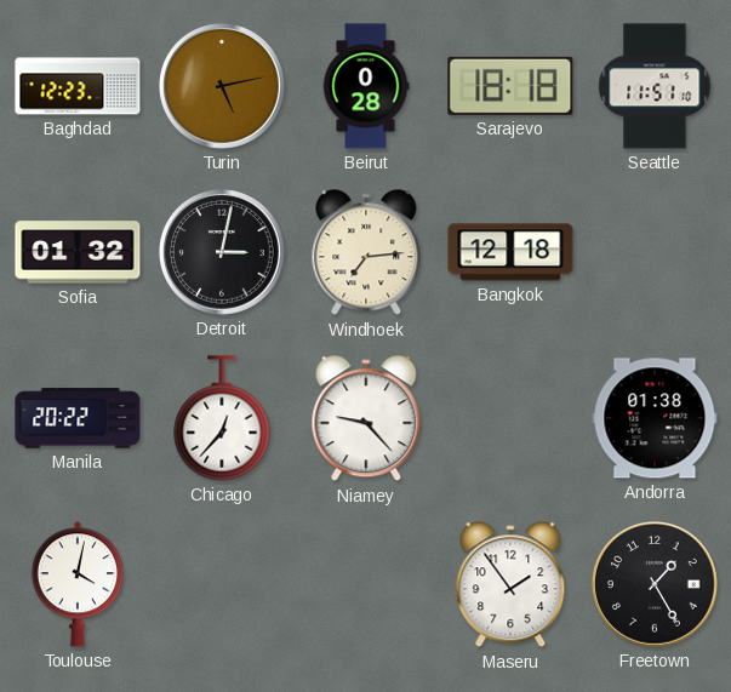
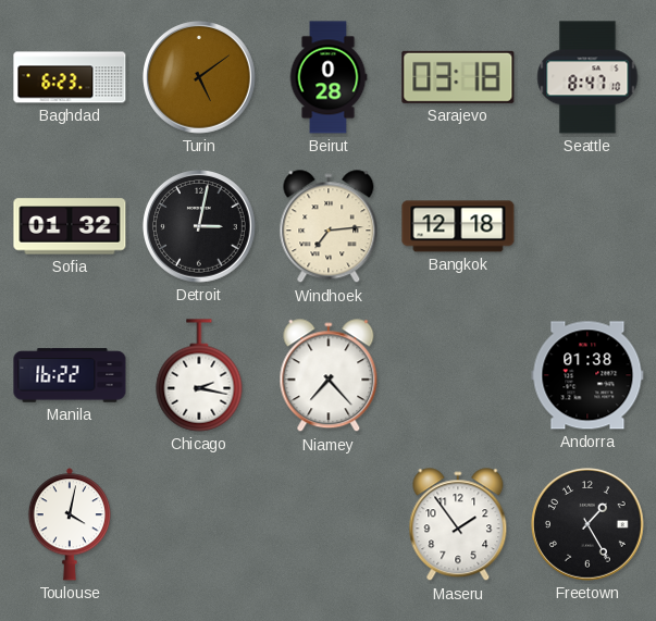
Baghdad: 12:23 -> 6:23 (70, 77)
Turin: 5:13 -> 5:09 (200, 78)
Sarajevo: 18:18 -> 03:18 (458, 77)
Seattle: 11:51 -> 8:47 (587, 77)
Manila: 20:22 -> 16:22 (70, 375)
Chicago: 12:37 -> 2:17 (199, 375)
Niamey: 9:23 -> 7:23 (329, 376)
